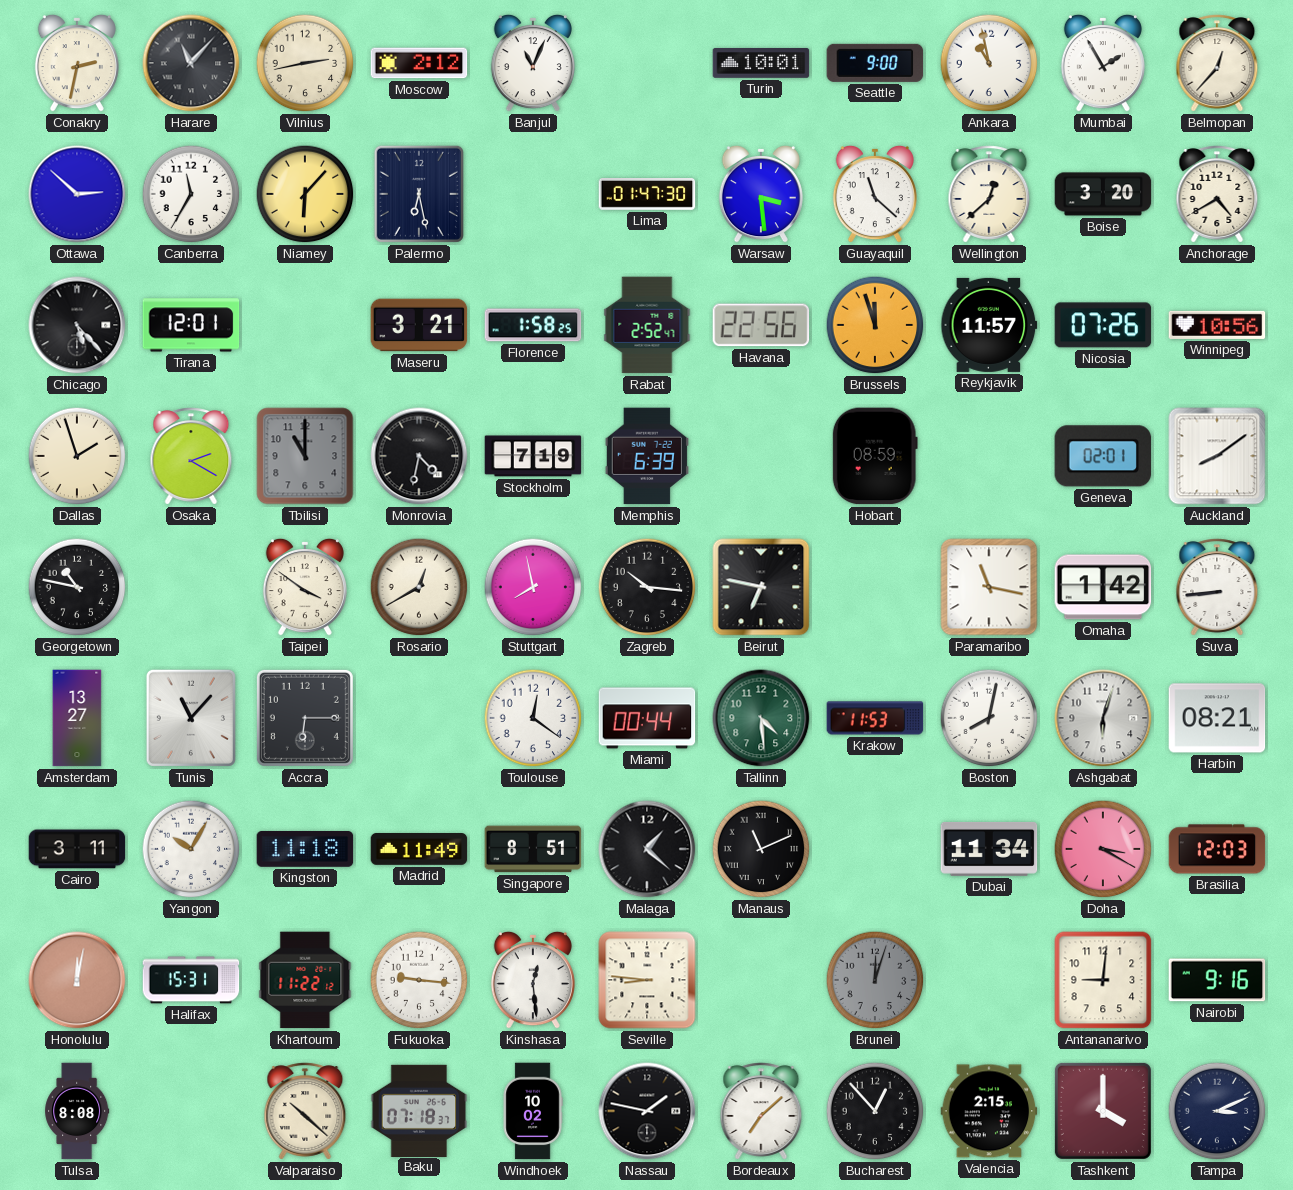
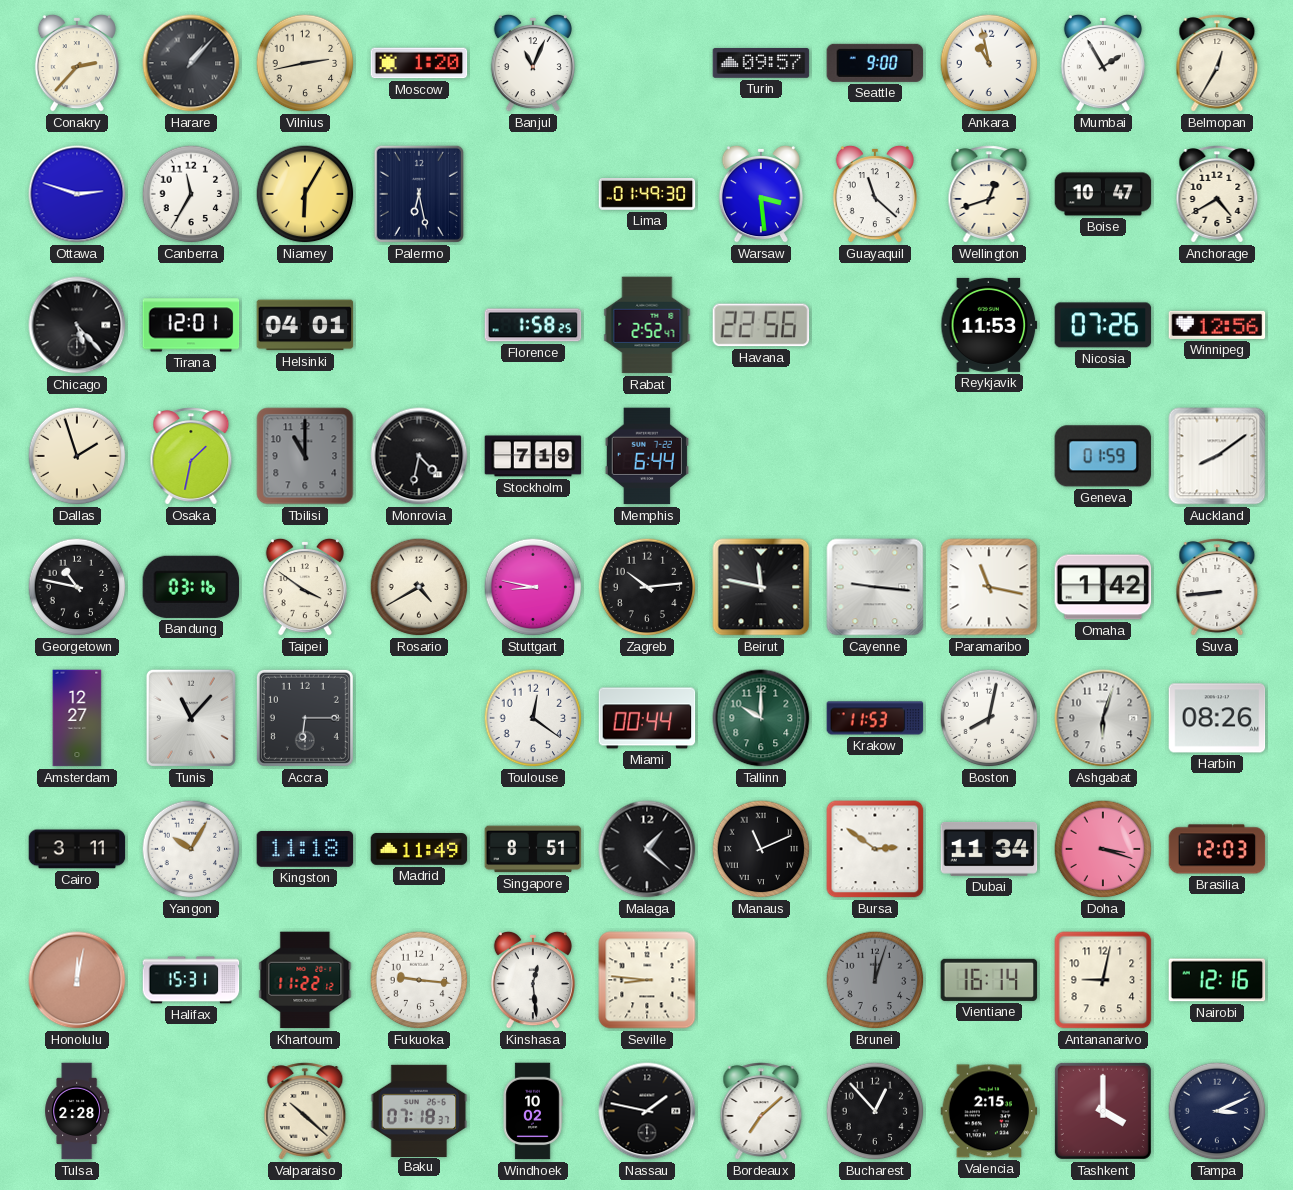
Conakry: 2:32 -> 2:37 (77, 63)
Harare: 11:07 -> 1:07 (191, 63)
Moscow: 2:12 -> 1:20 (419, 63)
Turin: 10:01 -> 09:57 (761, 64)
Belmopan: 12:37 -> 12:35 (1217, 63)
Ottawa: 2:52 -> 2:48 (77, 194)
Niamey: 6:07 -> 6:05 (305, 194)
Lima: 01:47 -> 01:49 (647, 195)
Wellington: 12:38 -> 12:42 (989, 194)
Boise: 3:20 -> 10:47 (1103, 194)
Helsinki: none -> 04:01 (305, 325)
Maseru: 3:21 -> none (419, 325)
Brussels: 11:57 -> none (875, 325)
Reykjavik: 11:57 -> 11:53 (989, 325)
Winnipeg: 10:56 -> 12:56 (1217, 325)
Osaka: 2:20 -> 1:32 (191, 456)
Memphis: 6:39 -> 6:44 (647, 456)
Hobart: 08:59 -> none (875, 456)
Geneva: 02:01 -> 01:59 (1103, 456)
Bandung: none -> 03:16 (191, 587)
Rosario: 12:40 -> 4:40 (419, 587)
Stuttgart: 7:58 -> 8:47 (533, 587)
Zagreb: 10:16 -> 10:14 (647, 587)
Beirut: 6:47 -> 11:47 (761, 587)
Cayenne: none -> 9:16 (875, 587)
Amsterdam: 13:27 -> 12:27 (77, 718)
Tallinn: 4:29 -> 10:00 (761, 718)
Harbin: 08:21 -> 08:26 (1217, 718)
Bursa: none -> 2:51 (875, 849)
Doha: 3:20 -> 3:18 (1103, 849)
Vientiane: none -> 16:14 (989, 980)
Antananarivo: 9:01 -> 9:02 (1103, 980)
Nairobi: 9:16 -> 12:16 (1217, 980)
Tulsa: 8:08 -> 2:28 (77, 1111)
